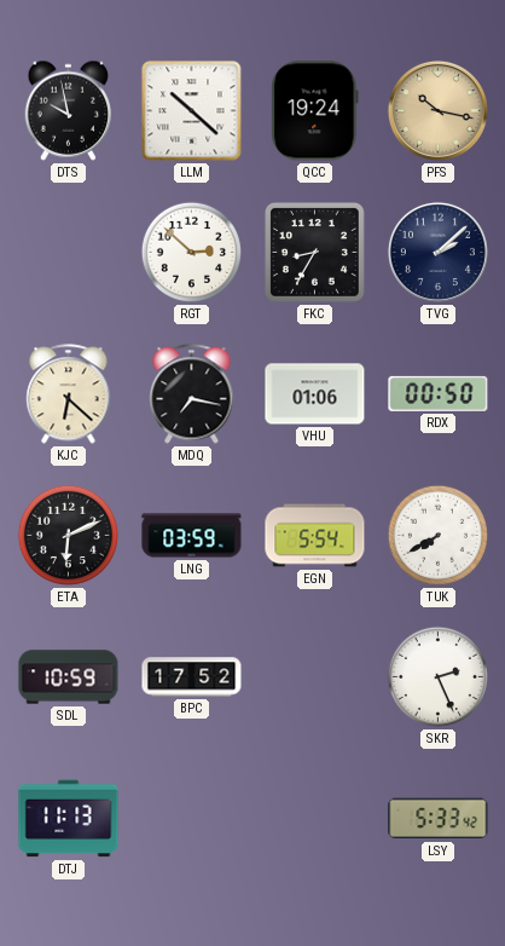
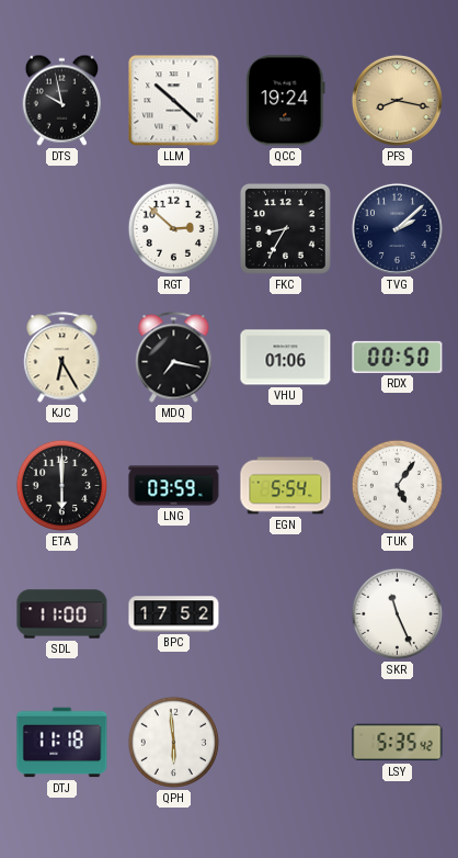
PFS: 10:17 -> 8:17 (397, 100)
KJC: 6:22 -> 6:25 (62, 358)
ETA: 6:11 -> 6:00 (61, 485)
TUK: 7:40 -> 5:06 (397, 485)
SDL: 10:59 -> 11:00 (62, 614)
SKR: 2:26 -> 11:26 (397, 613)
DTJ: 11:13 -> 11:18 (62, 743)
QPH: none -> 5:59 (173, 742)
LSY: 5:33 -> 5:35 (398, 743)
